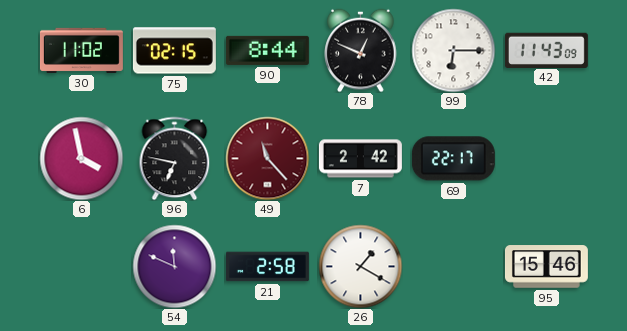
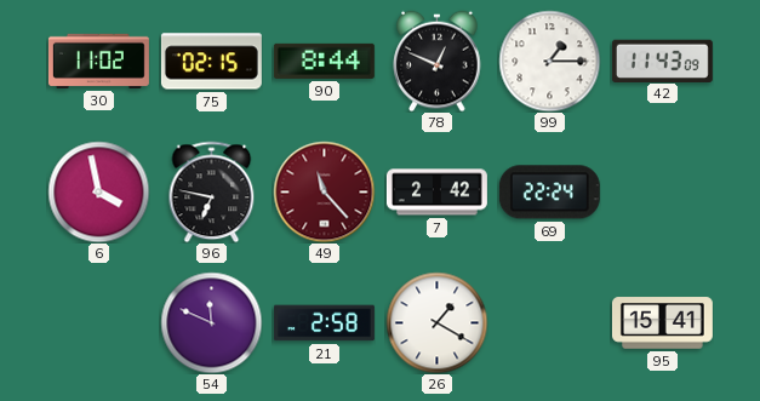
99: 6:15 -> 1:15 (549, 61)
69: 22:17 -> 22:24 (549, 193)
95: 15:46 -> 15:41 (662, 323)
